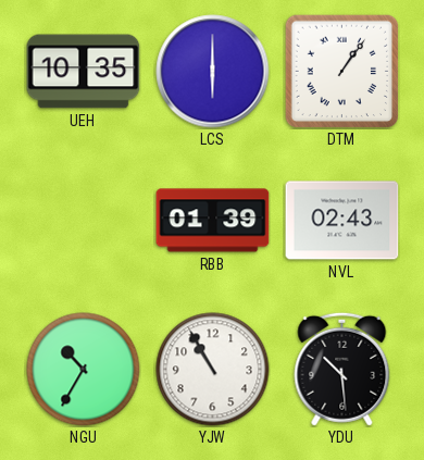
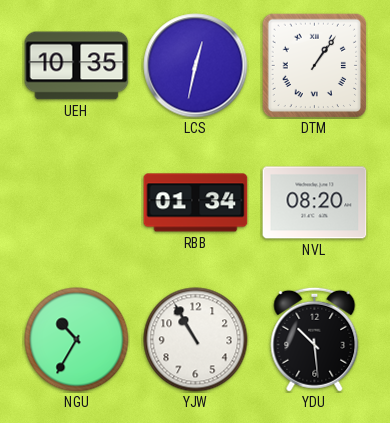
LCS: 6:00 -> 12:32 (196, 66)
RBB: 01:39 -> 01:34 (196, 203)
NVL: 02:43 -> 08:20 (315, 203)
